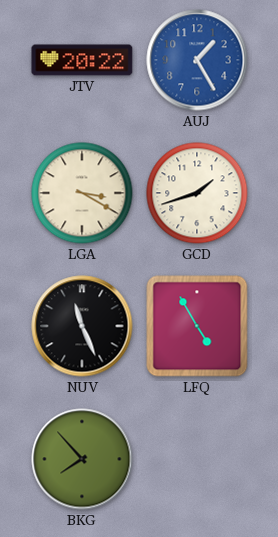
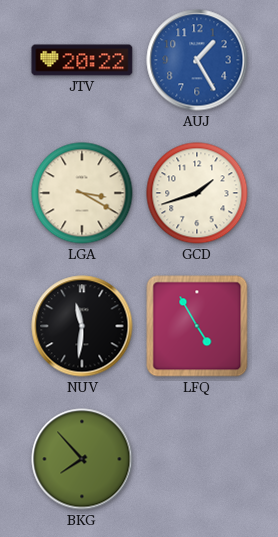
NUV: 11:26 -> 11:31 (82, 326)
